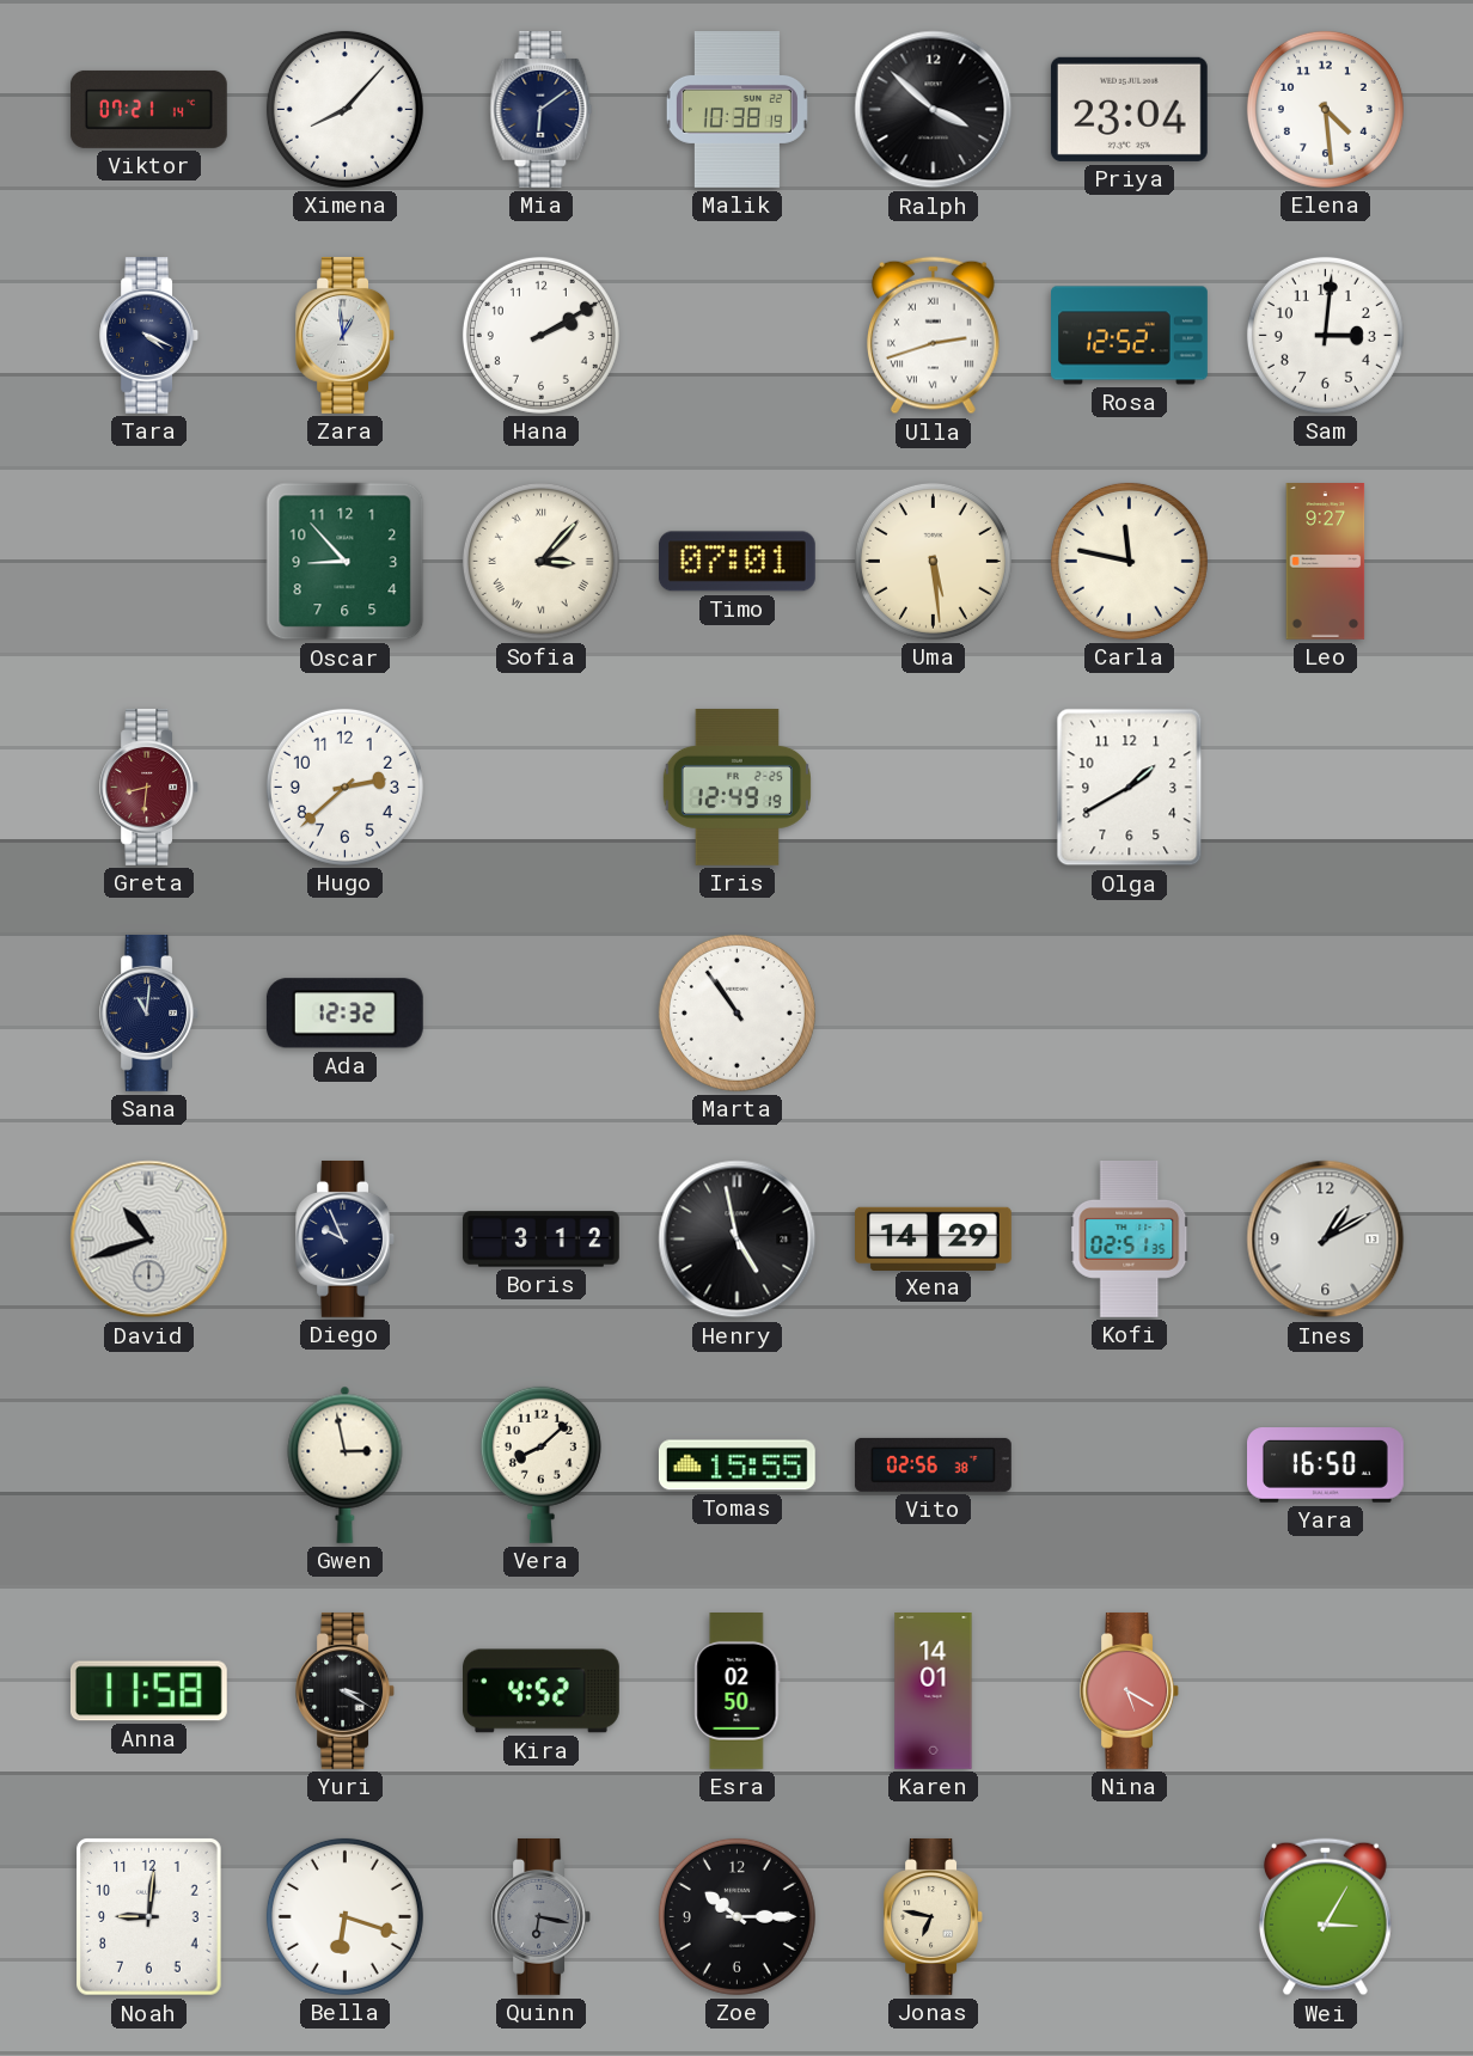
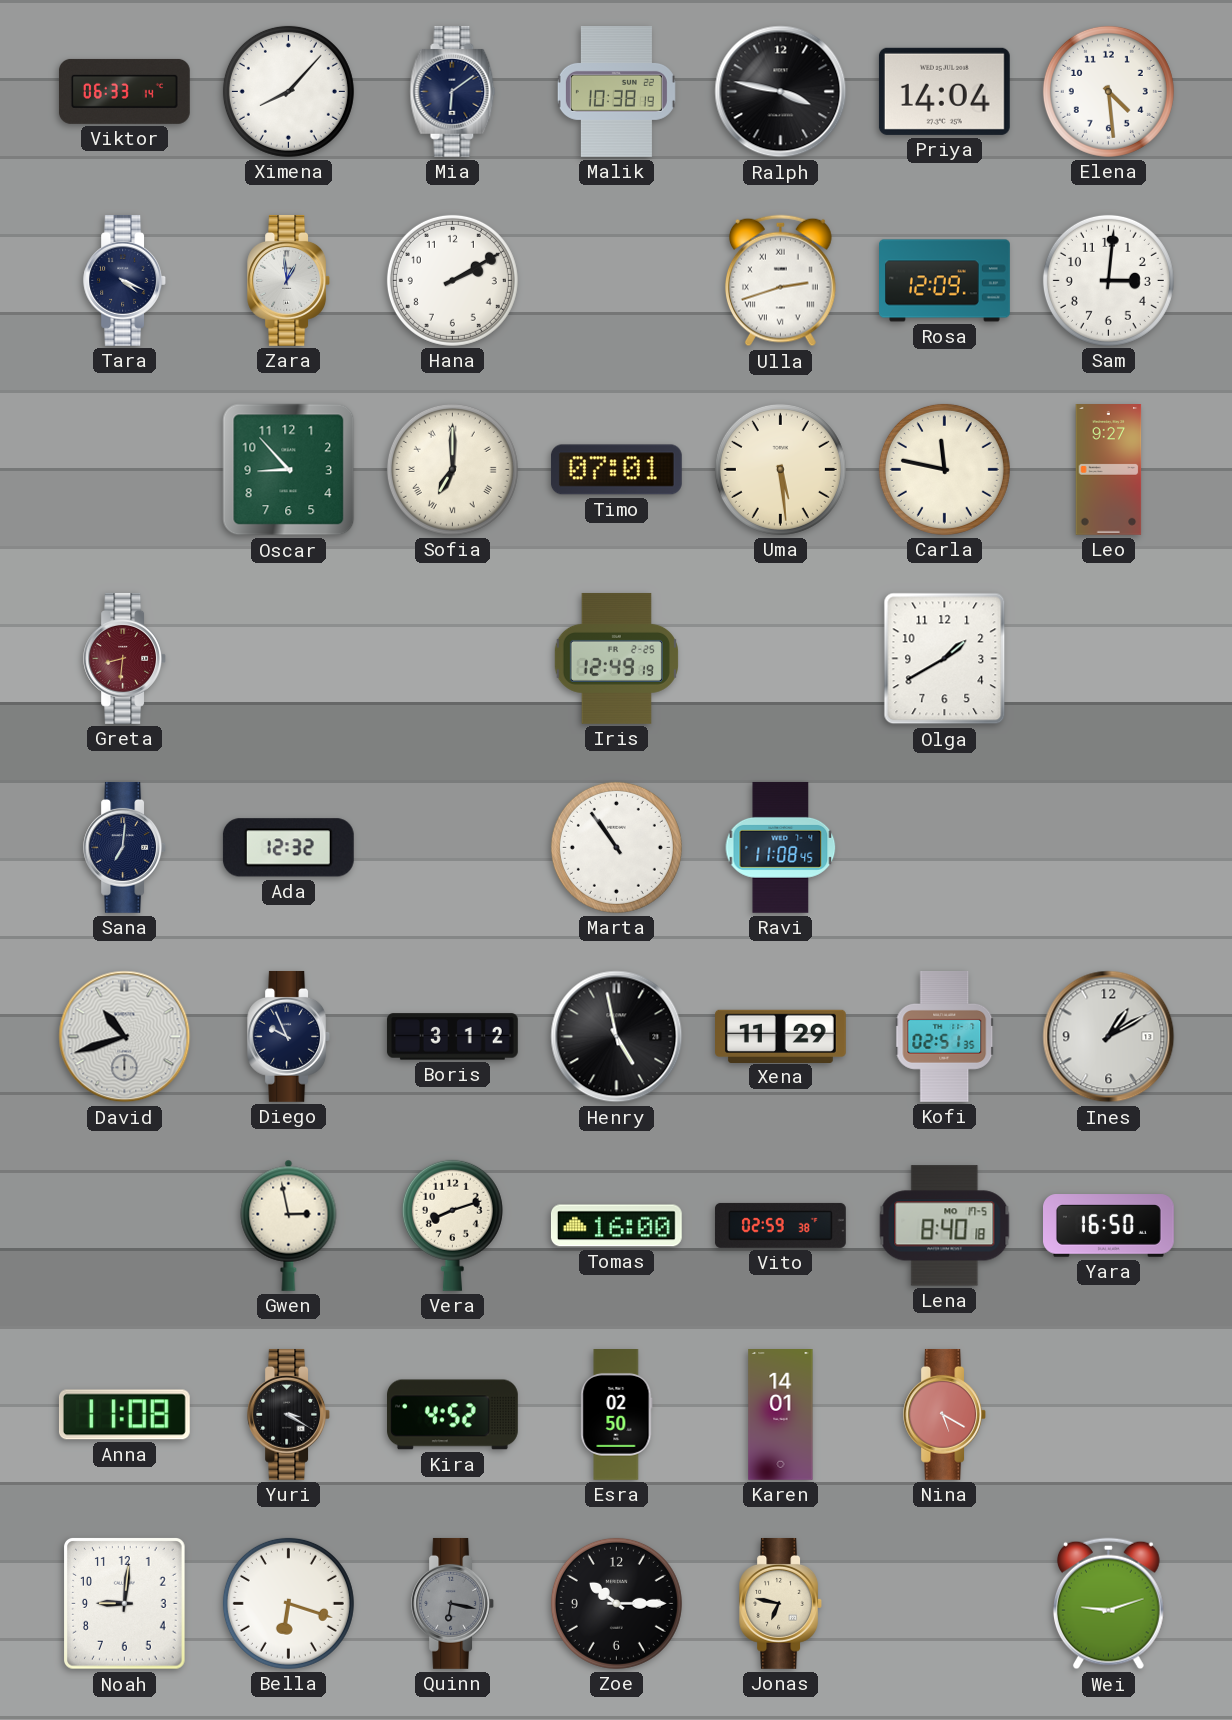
Viktor: 07:21 -> 06:33 (124, 91)
Ralph: 3:52 -> 3:47 (781, 92)
Priya: 23:04 -> 14:04 (944, 91)
Rosa: 12:52 -> 12:09 (945, 281)
Sofia: 3:07 -> 7:00 (452, 469)
Hugo: 2:38 -> none (344, 787)
Sana: 11:01 -> 7:01 (124, 847)
Ravi: none -> 11:08 (781, 847)
Xena: 14:29 -> 11:29 (781, 1036)
Vera: 8:08 -> 8:12 (452, 1225)
Tomas: 15:55 -> 16:00 (616, 1226)
Vito: 02:56 -> 02:59 (780, 1225)
Lena: none -> 8:40 (945, 1226)
Anna: 11:58 -> 11:08 (124, 1415)
Wei: 3:05 -> 9:12 (1108, 1604)
